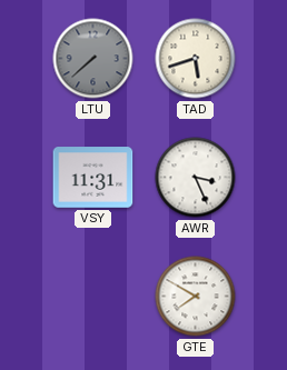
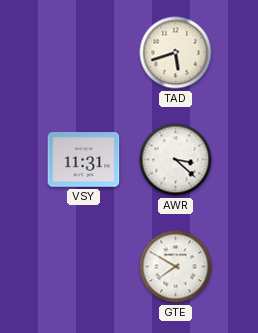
LTU: 7:38 -> none (93, 59)
AWR: 3:26 -> 3:22 (176, 160)
